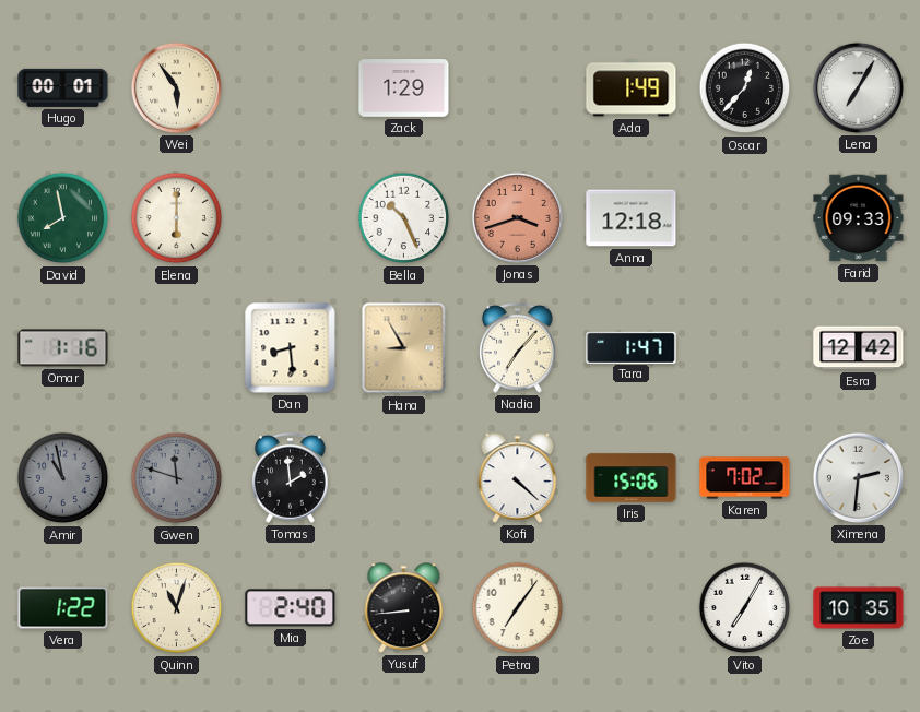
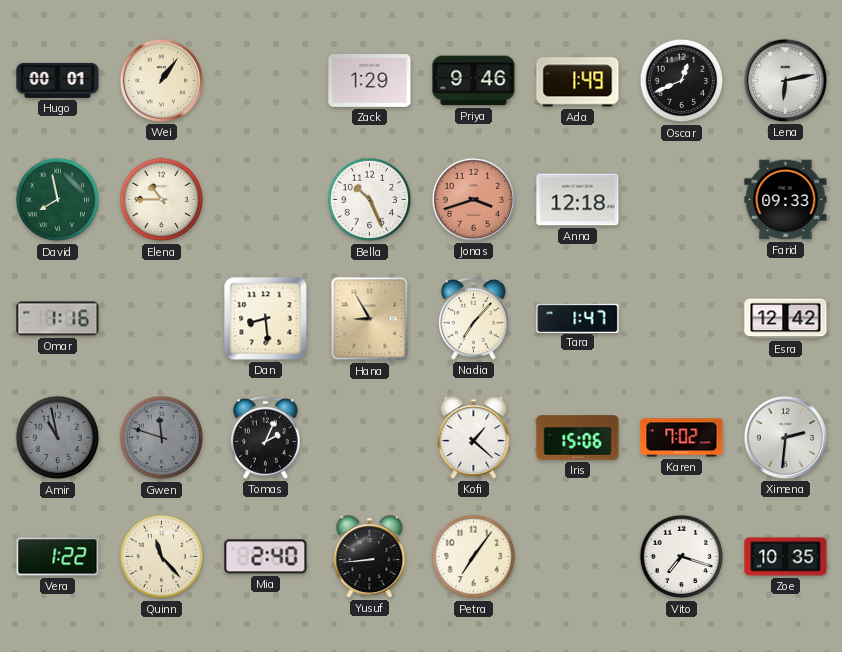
Wei: 5:54 -> 1:06 (161, 80)
Priya: none -> 9:46 (474, 81)
Oscar: 12:37 -> 12:41 (682, 81)
Lena: 7:05 -> 6:13 (785, 80)
Elena: 6:00 -> 10:45 (162, 200)
Tomas: 1:59 -> 2:04 (266, 437)
Kofi: 4:22 -> 1:22 (474, 438)
Quinn: 11:03 -> 11:23 (162, 557)
Vito: 7:05 -> 7:18 (682, 557)
